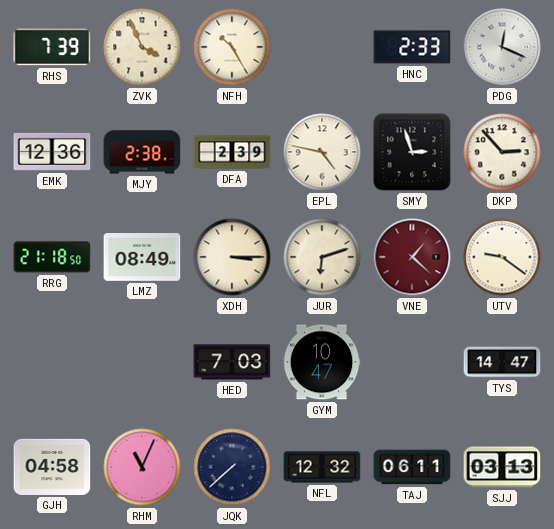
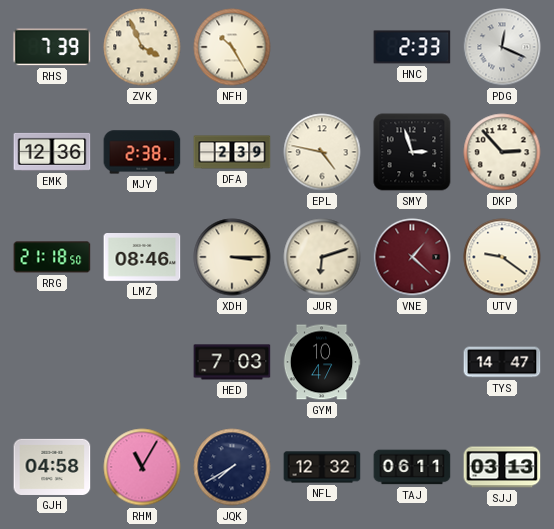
LMZ: 08:49 -> 08:46 (142, 258)
RHM: 11:04 -> 11:05 (142, 467)
JQK: 7:38 -> 7:40 (232, 467)
